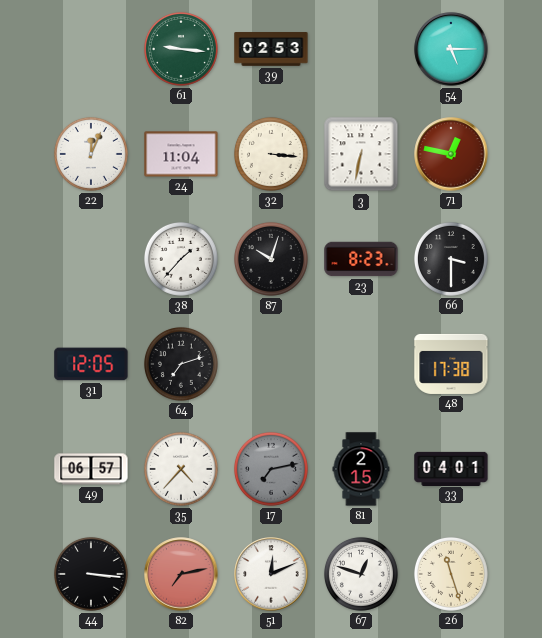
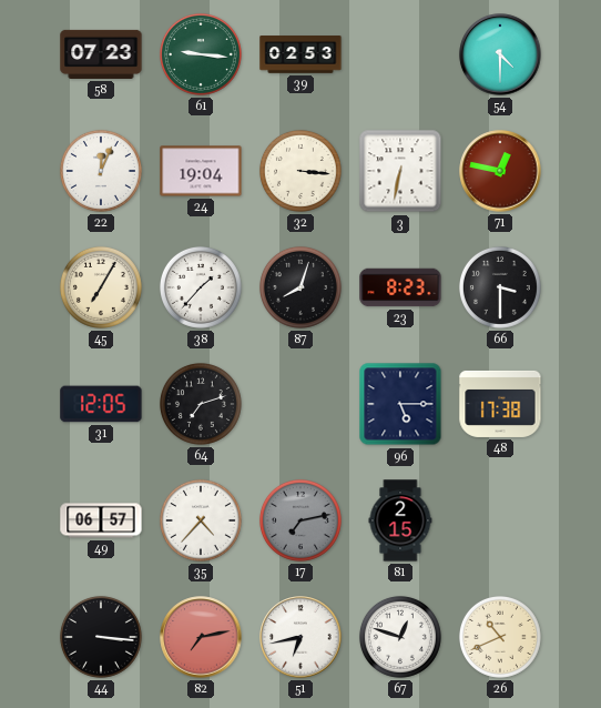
58: none -> 07:23 (101, 54)
54: 5:15 -> 4:30 (500, 54)
24: 11:04 -> 19:04 (201, 171)
45: none -> 7:05 (101, 287)
87: 10:03 -> 8:03 (300, 287)
96: none -> 5:15 (400, 404)
33: 04:01 -> none (451, 468)
51: 12:11 -> 6:43 (300, 637)
26: 11:27 -> 10:41 (500, 637)
